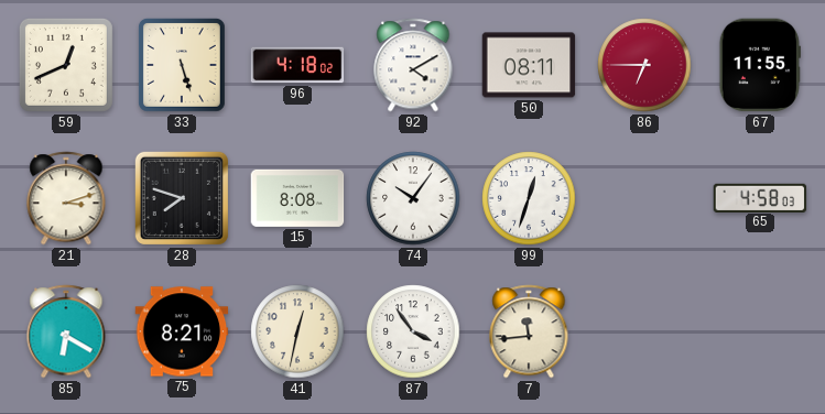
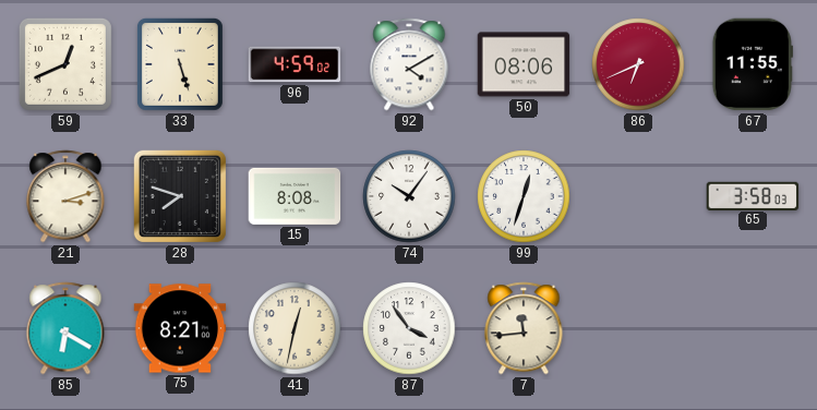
96: 4:18 -> 4:59 (295, 64)
50: 08:11 -> 08:06 (524, 64)
86: 6:45 -> 6:41 (638, 64)
65: 4:58 -> 3:58 (753, 195)
